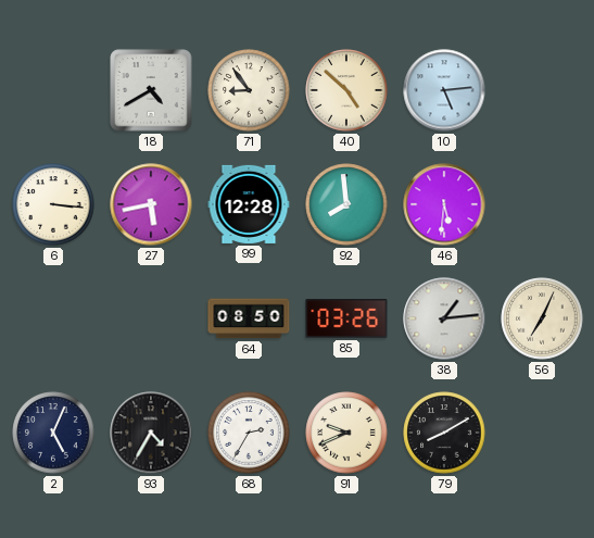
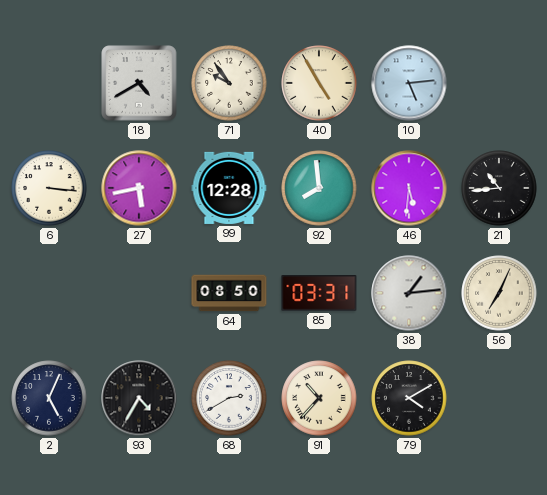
71: 8:54 -> 9:54 (229, 83)
40: 4:52 -> 4:55 (319, 83)
21: none -> 10:44 (499, 188)
85: 03:26 -> 03:31 (319, 293)
68: 2:35 -> 2:40 (229, 398)
91: 9:41 -> 10:37 (319, 398)
79: 8:10 -> 4:10 (409, 398)
